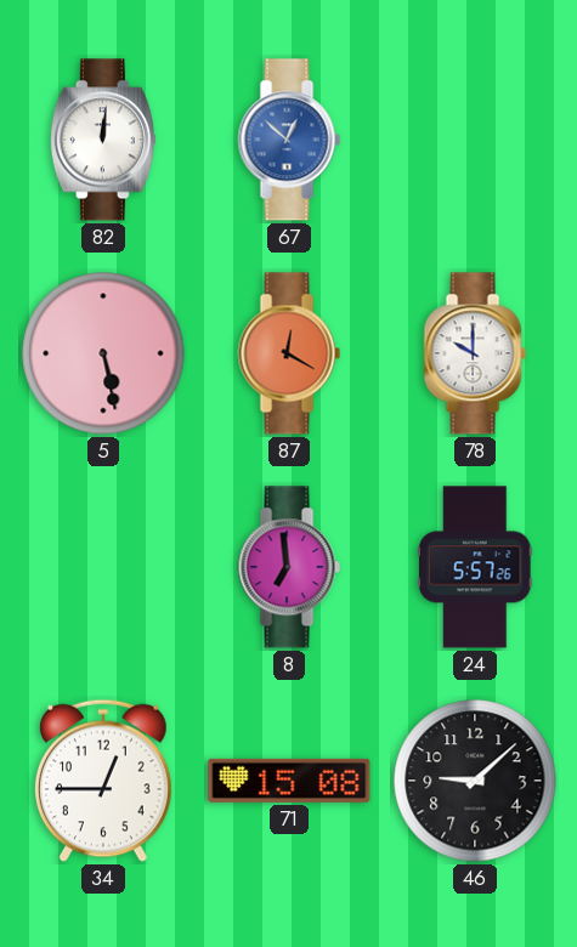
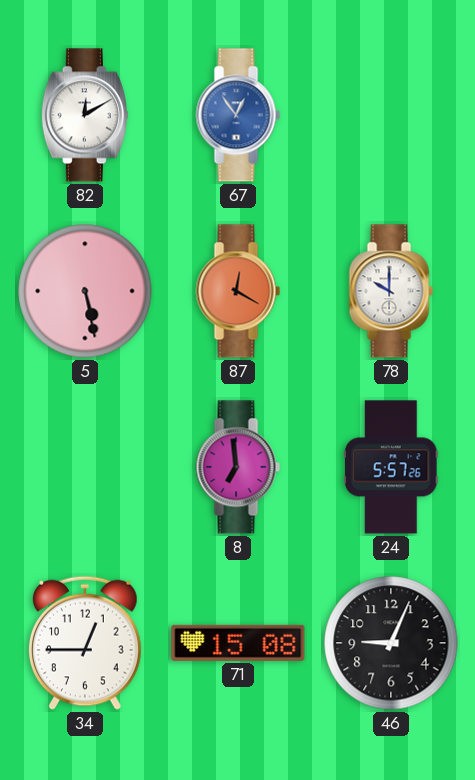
82: 12:01 -> 12:10 (85, 115)
67: 12:52 -> 12:54 (238, 115)
46: 9:08 -> 9:04 (391, 643)
